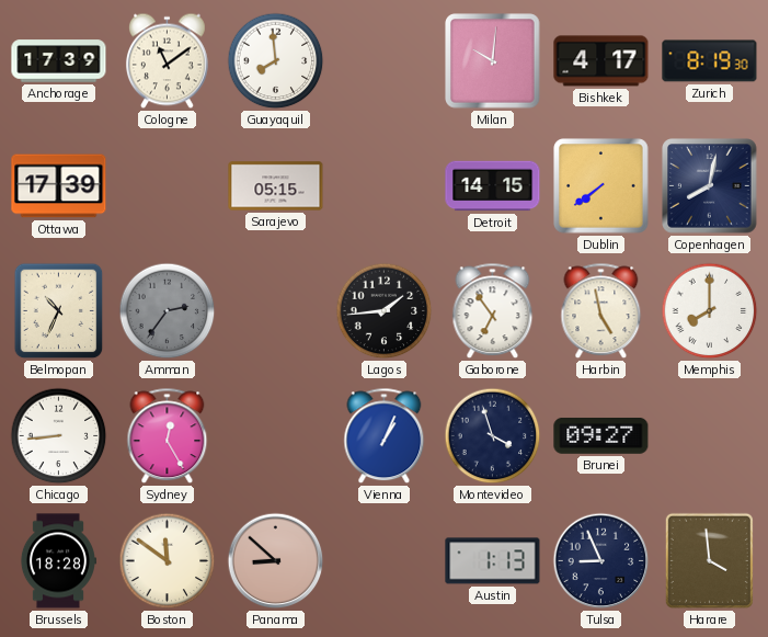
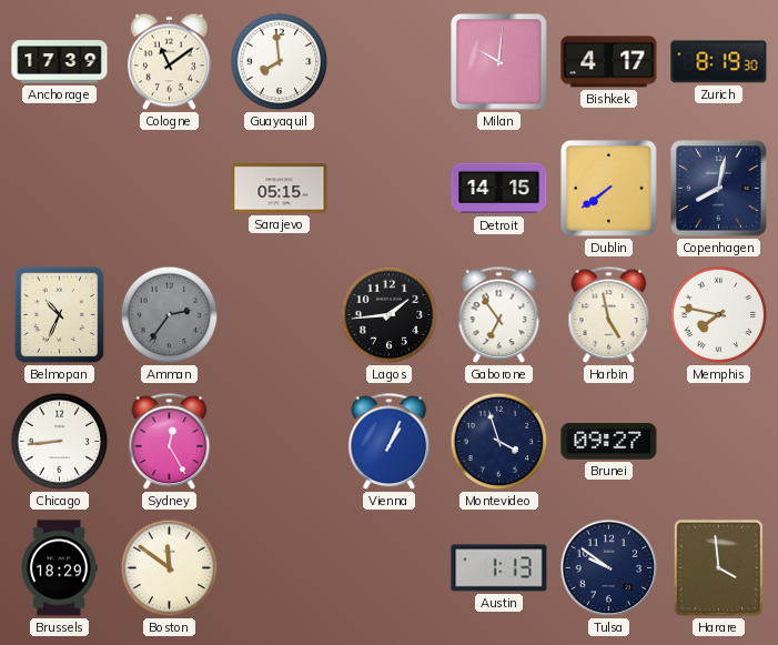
Ottawa: 17:39 -> none (59, 186)
Memphis: 8:00 -> 7:47 (719, 315)
Brussels: 18:28 -> 18:29 (59, 568)
Panama: 8:52 -> none (276, 561)
Tulsa: 8:56 -> 9:51 (609, 568)
